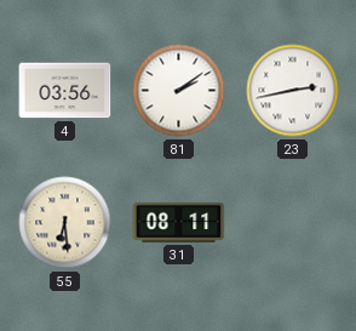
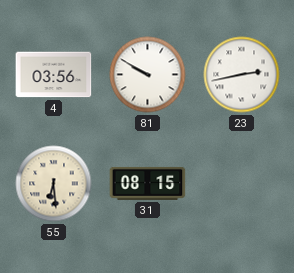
81: 2:09 -> 9:50 (148, 75)
31: 08:11 -> 08:15 (148, 183)
